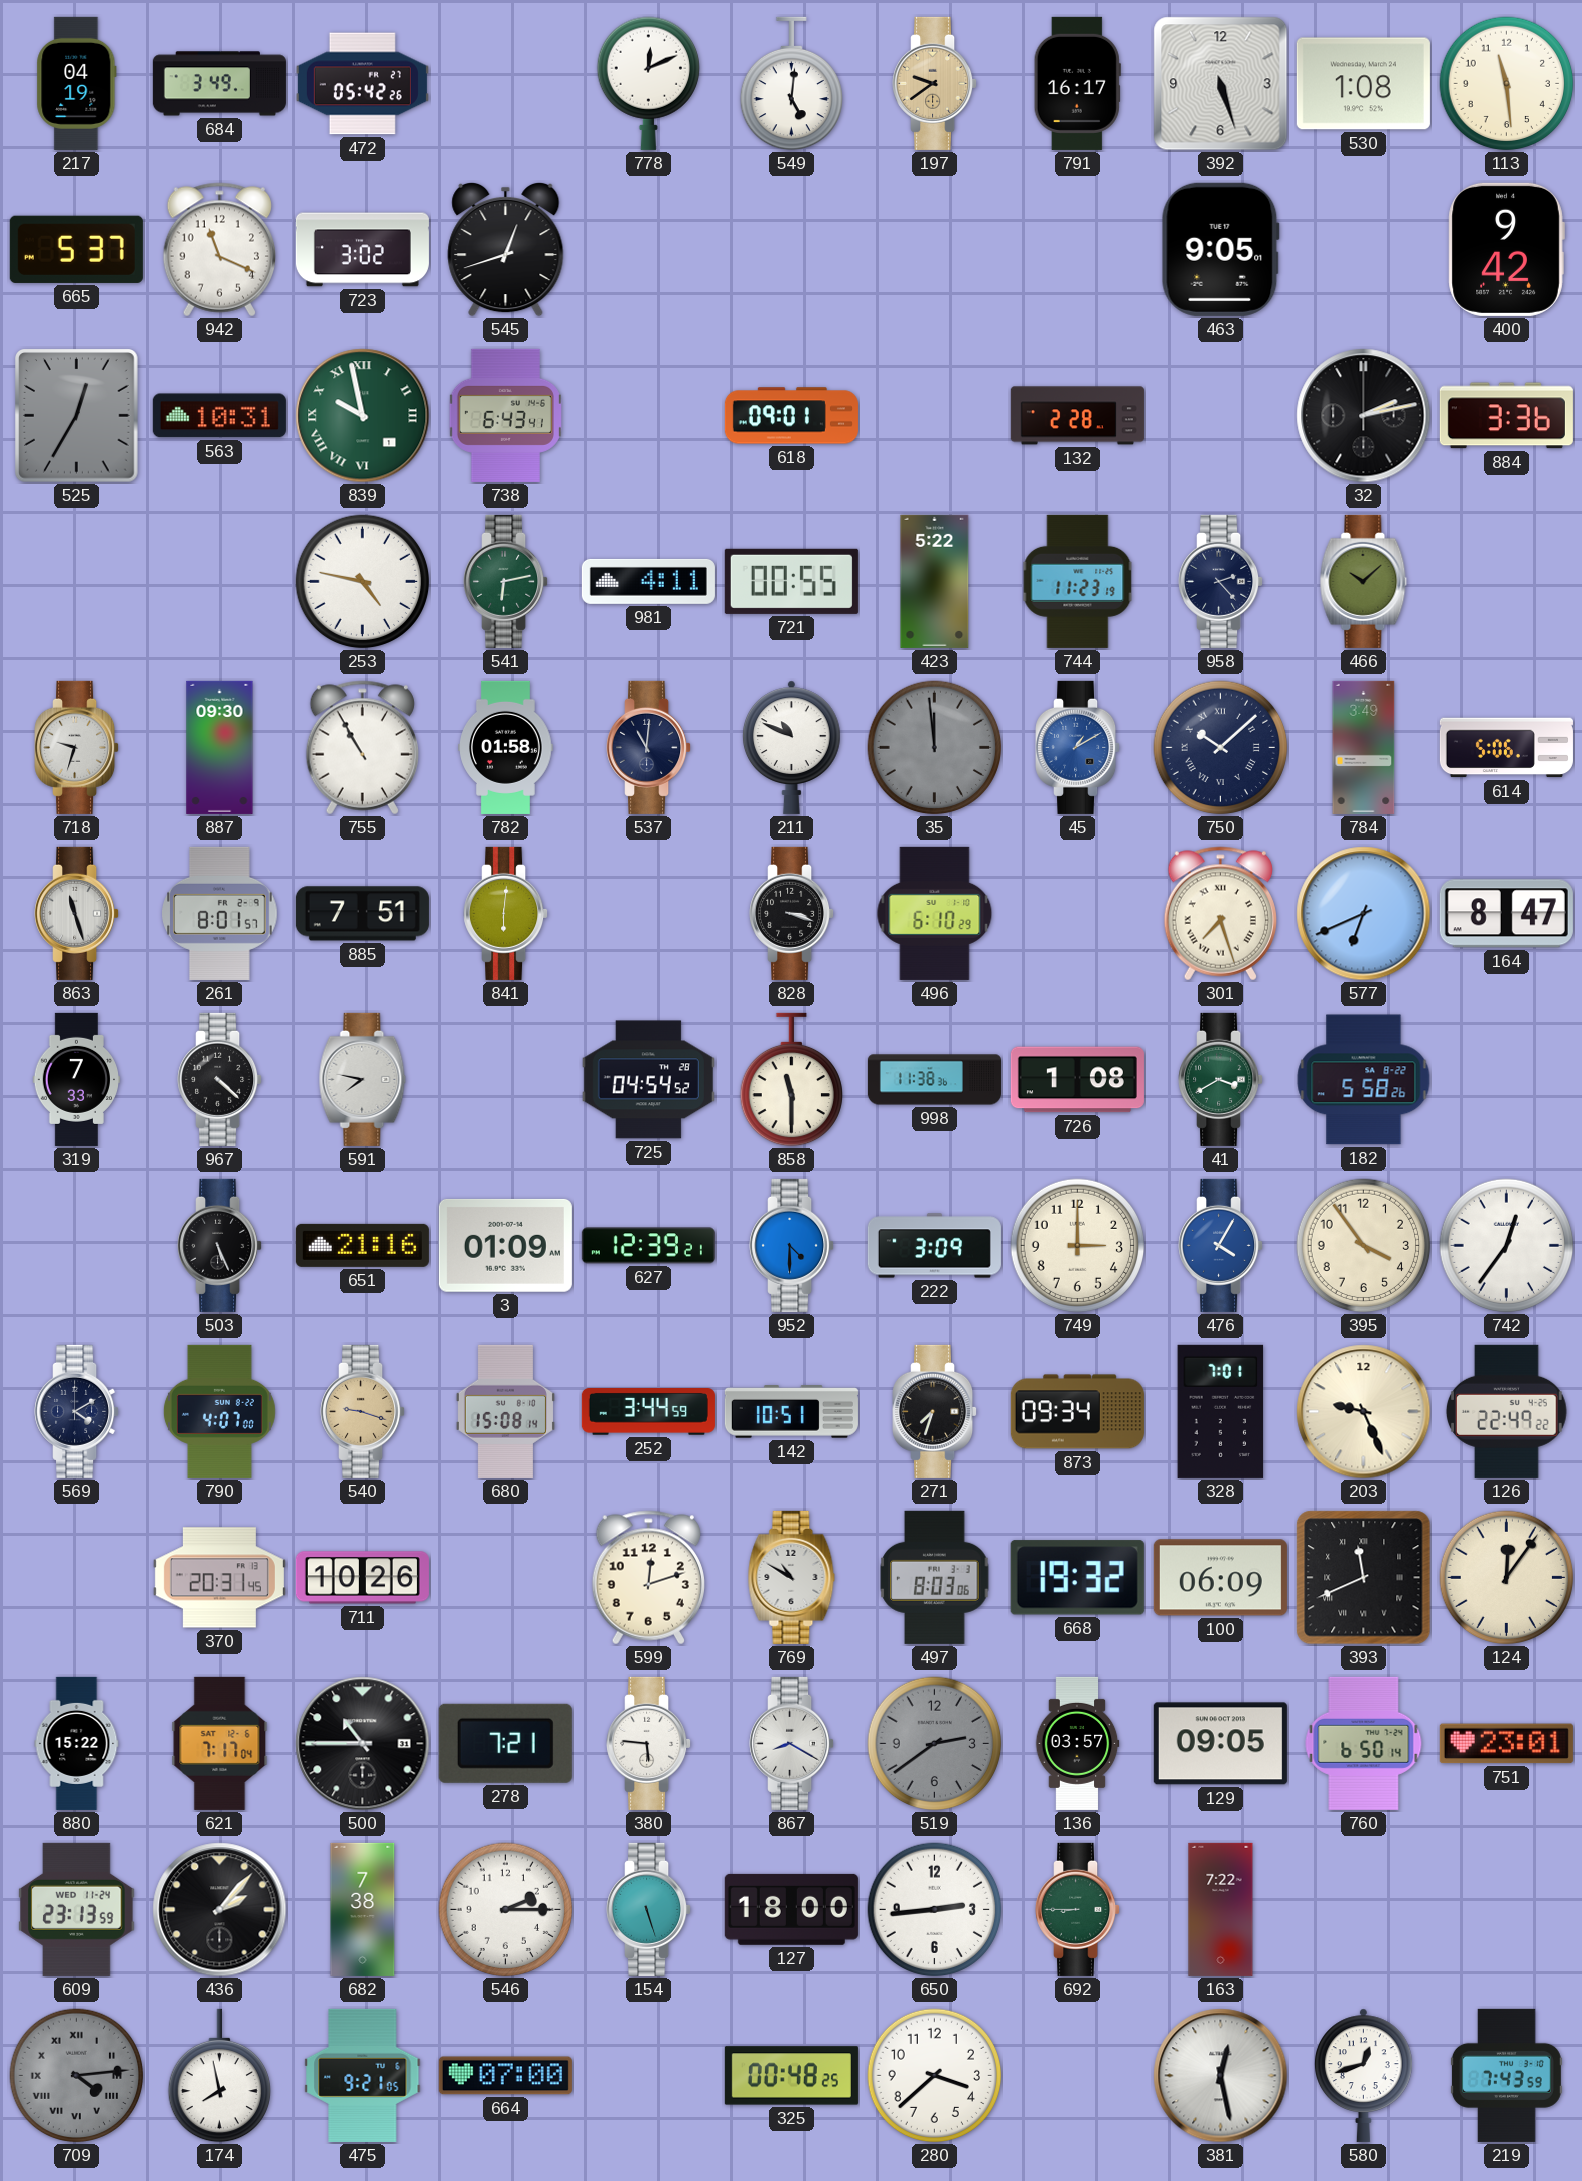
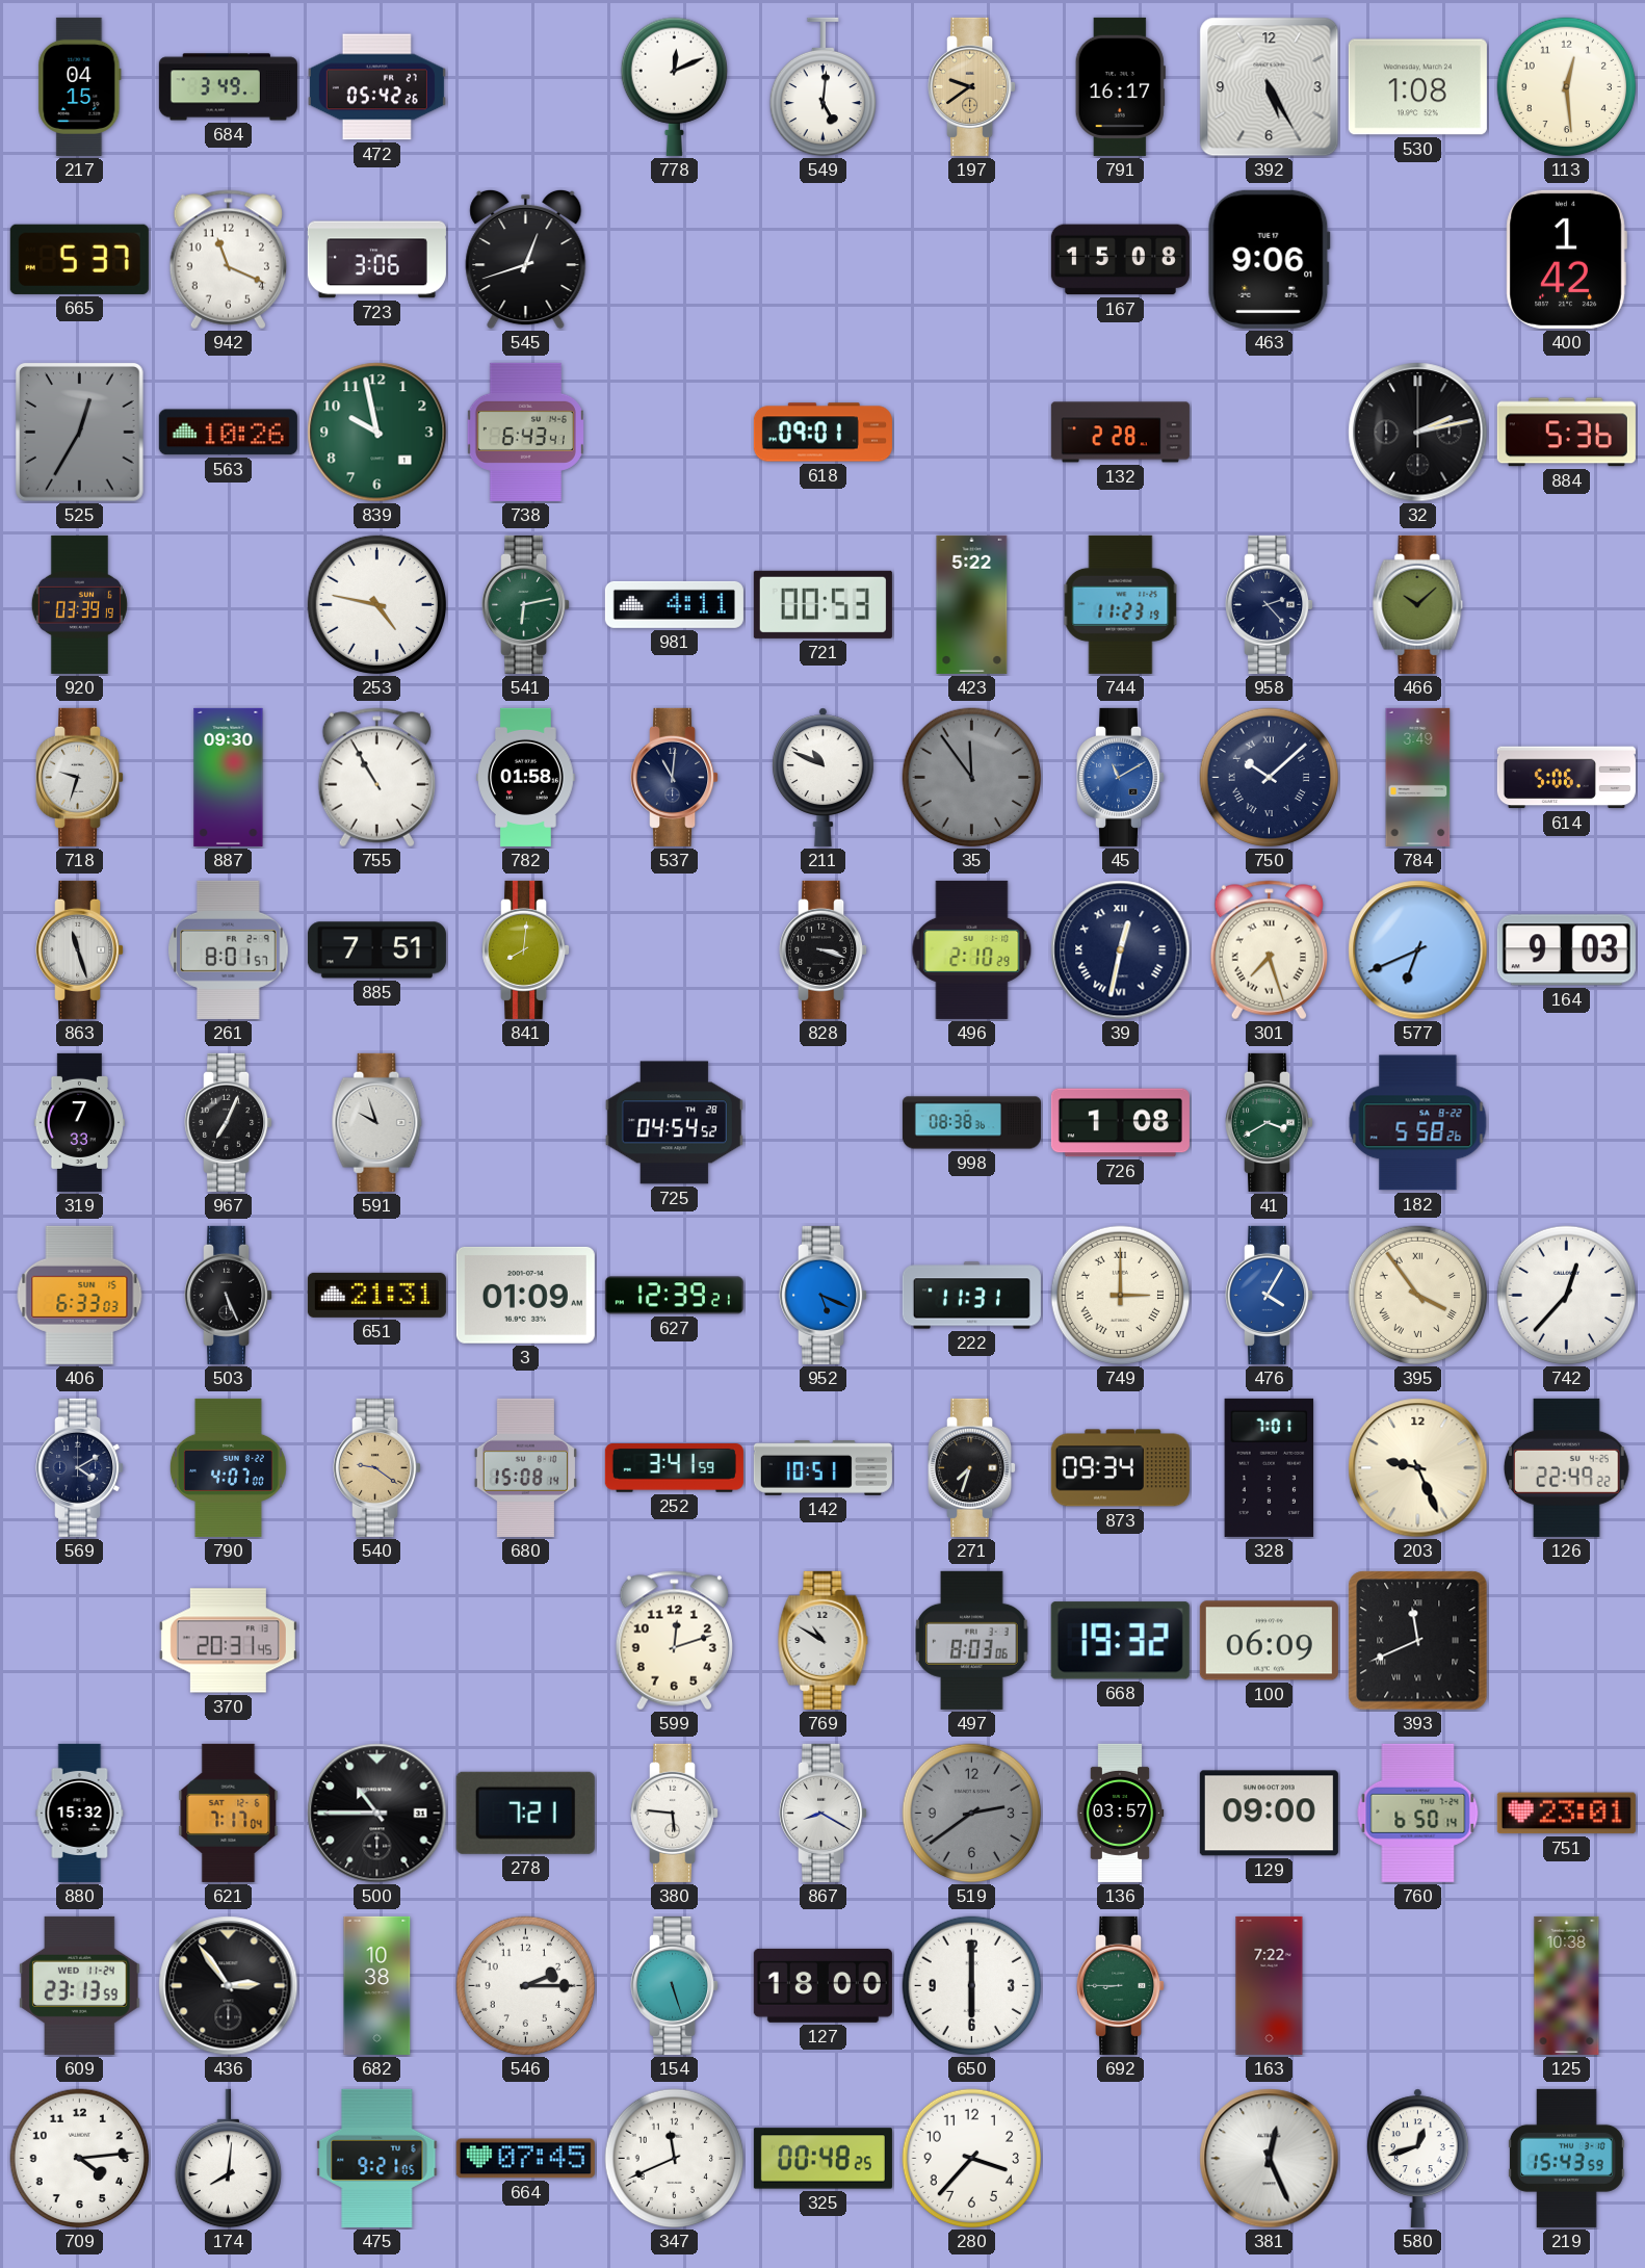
217: 04:19 -> 04:15 (80, 86)
392: 5:27 -> 5:25 (1270, 87)
113: 11:29 -> 12:29 (1567, 87)
723: 3:02 -> 3:06 (376, 260)
167: none -> 15:08 (1120, 260)
463: 9:05 -> 9:06 (1269, 259)
400: 9:42 -> 1:42 (1566, 259)
563: 10:31 -> 10:26 (228, 433)
839 numerals: Roman -> Arabic (377, 433)
884: 3:36 -> 5:36 (1566, 433)
920: none -> 03:39 (79, 604)
721: 00:55 -> 00:53 (822, 604)
35: 11:59 -> 11:54 (972, 778)
45: 1:10 -> 11:10 (1121, 777)
841: 6:01 -> 8:01 (526, 949)
496: 6:10 -> 2:10 (972, 949)
39: none -> 12:32 (1121, 950)
164: 8:47 -> 9:03 (1566, 950)
967: 4:22 -> 7:04 (229, 1122)
591: 7:47 -> 9:57 (377, 1122)
858: 11:30 -> none (791, 1080)
998: 11:38 -> 08:38 (971, 1123)
406: none -> 6:33 (80, 1295)
651: 21:16 -> 21:31 (376, 1295)
952: 4:30 -> 5:19 (824, 1295)
222: 3:09 -> 11:31 (971, 1296)
749 numerals: Arabic -> Roman (1121, 1296)
395 numerals: Arabic -> Roman (1418, 1296)
742: 12:36 -> 12:37 (1567, 1296)
540: 9:18 -> 9:21 (377, 1467)
252: 3:44 -> 3:41 (674, 1468)
711: 10:26 -> none (362, 1578)
124: 12:06 -> none (1507, 1578)
880: 15:22 -> 15:32 (80, 1813)
129: 09:05 -> 09:00 (1269, 1814)
436: 2:07 -> 2:54 (229, 1986)
682: 7:38 -> 10:38 (377, 1985)
650: 2:44 -> 6:00 (972, 1986)
125: none -> 10:38 (1567, 1985)
709 dial: grey -> white (80, 2159)
709 numerals: Roman -> Arabic (80, 2159)
174: 7:58 -> 8:01 (228, 2159)
664: 07:00 -> 07:45 (525, 2159)
347: none -> 11:41 (675, 2159)
280: 3:38 -> 3:37 (972, 2159)
381: 12:28 -> 12:26 (1270, 2159)
219: 7:43 -> 15:43 (1566, 2158)
